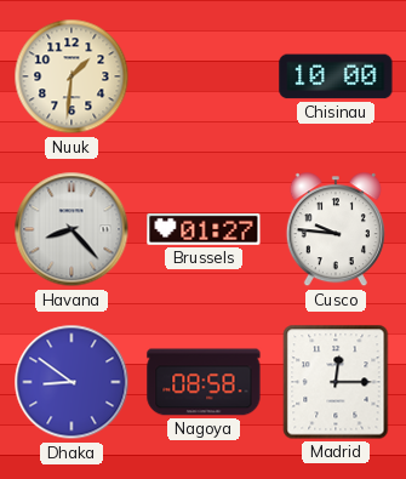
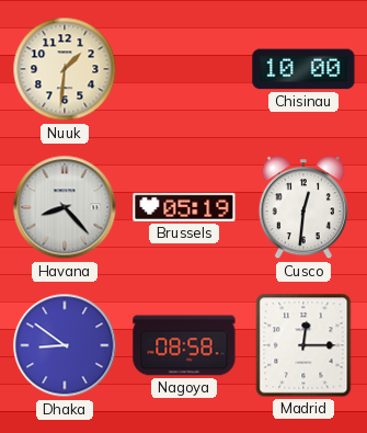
Brussels: 01:27 -> 05:19 (184, 207)
Cusco: 9:46 -> 12:31 (303, 208)
